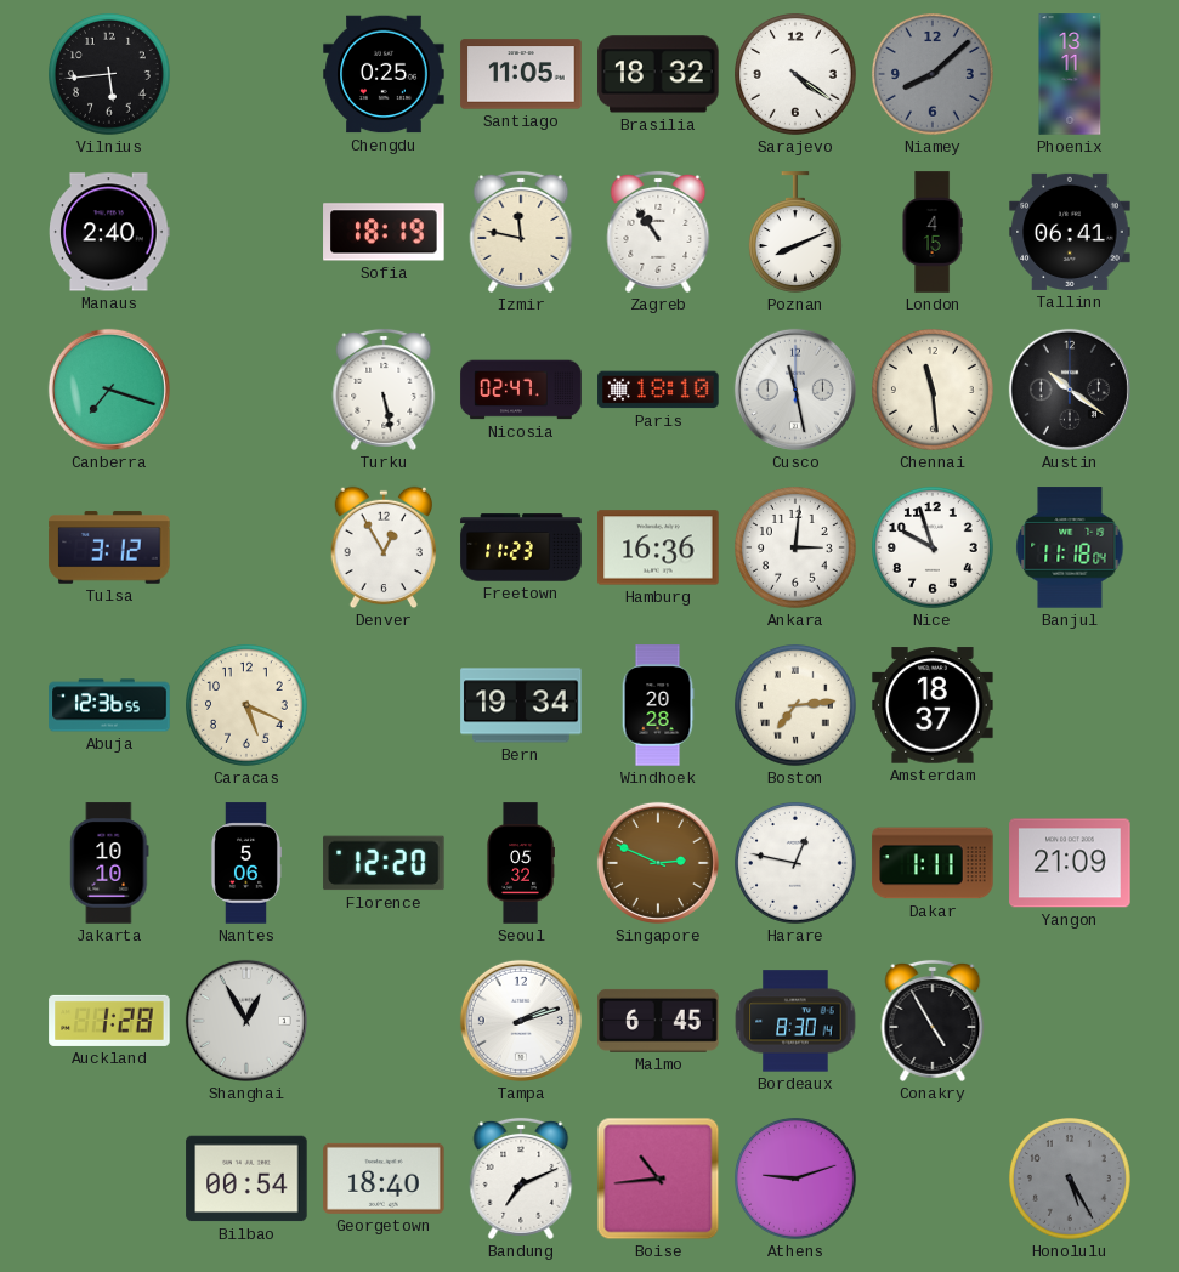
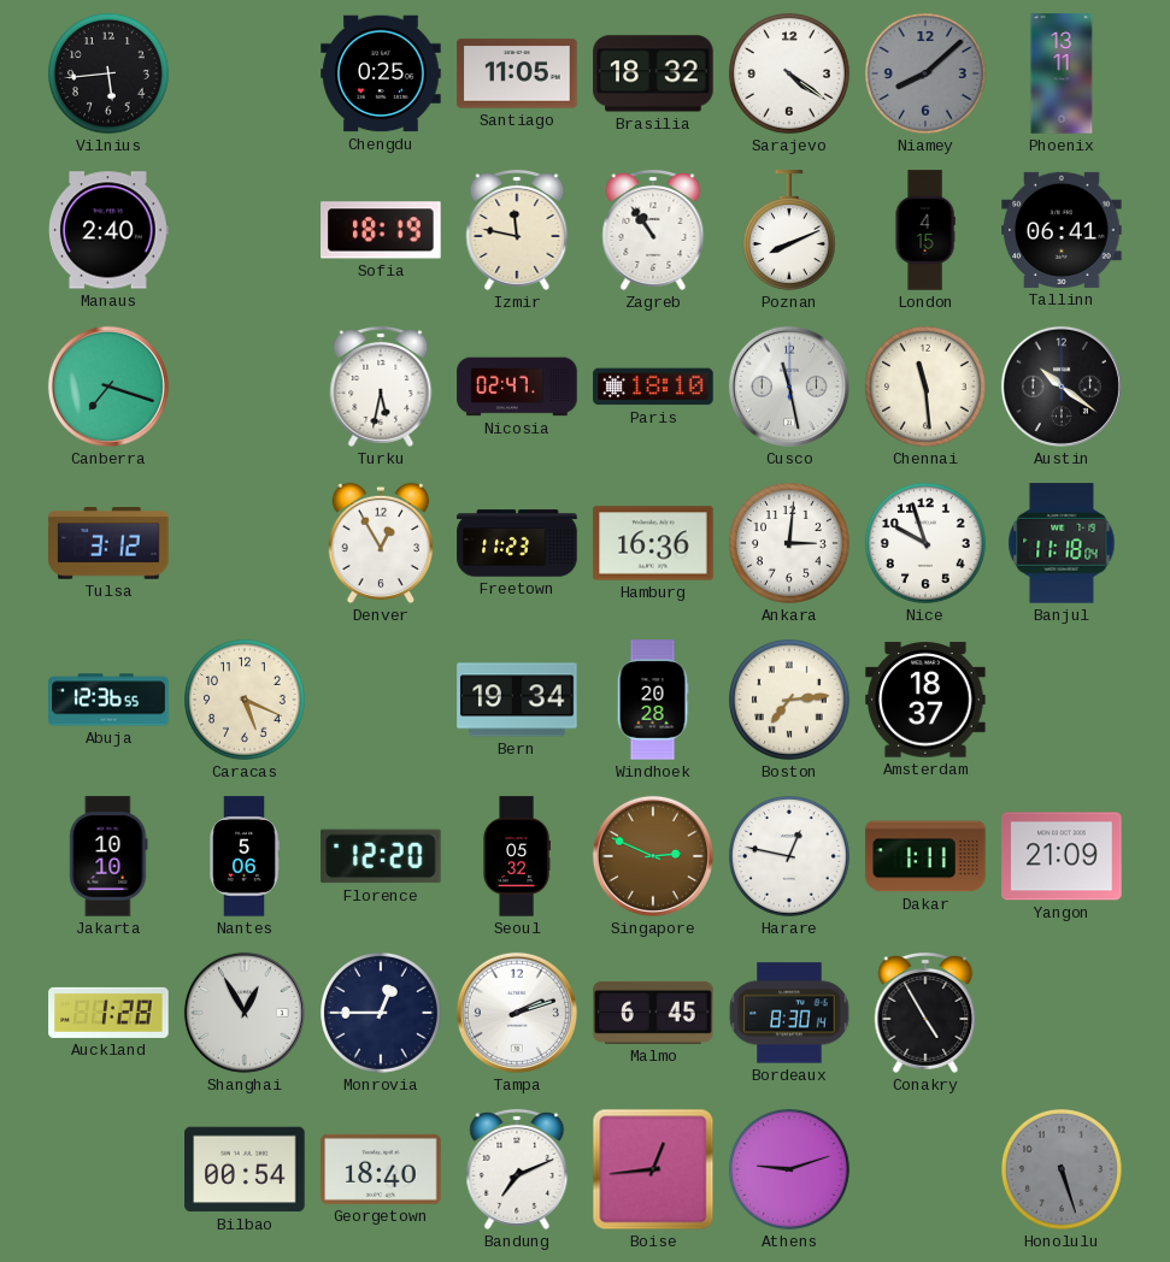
Turku: 5:28 -> 5:32 (381, 387)
Monrovia: none -> 12:45 (382, 1014)
Boise: 10:44 -> 12:44 (653, 1169)
Honolulu: 5:25 -> 5:27 (1063, 1170)
